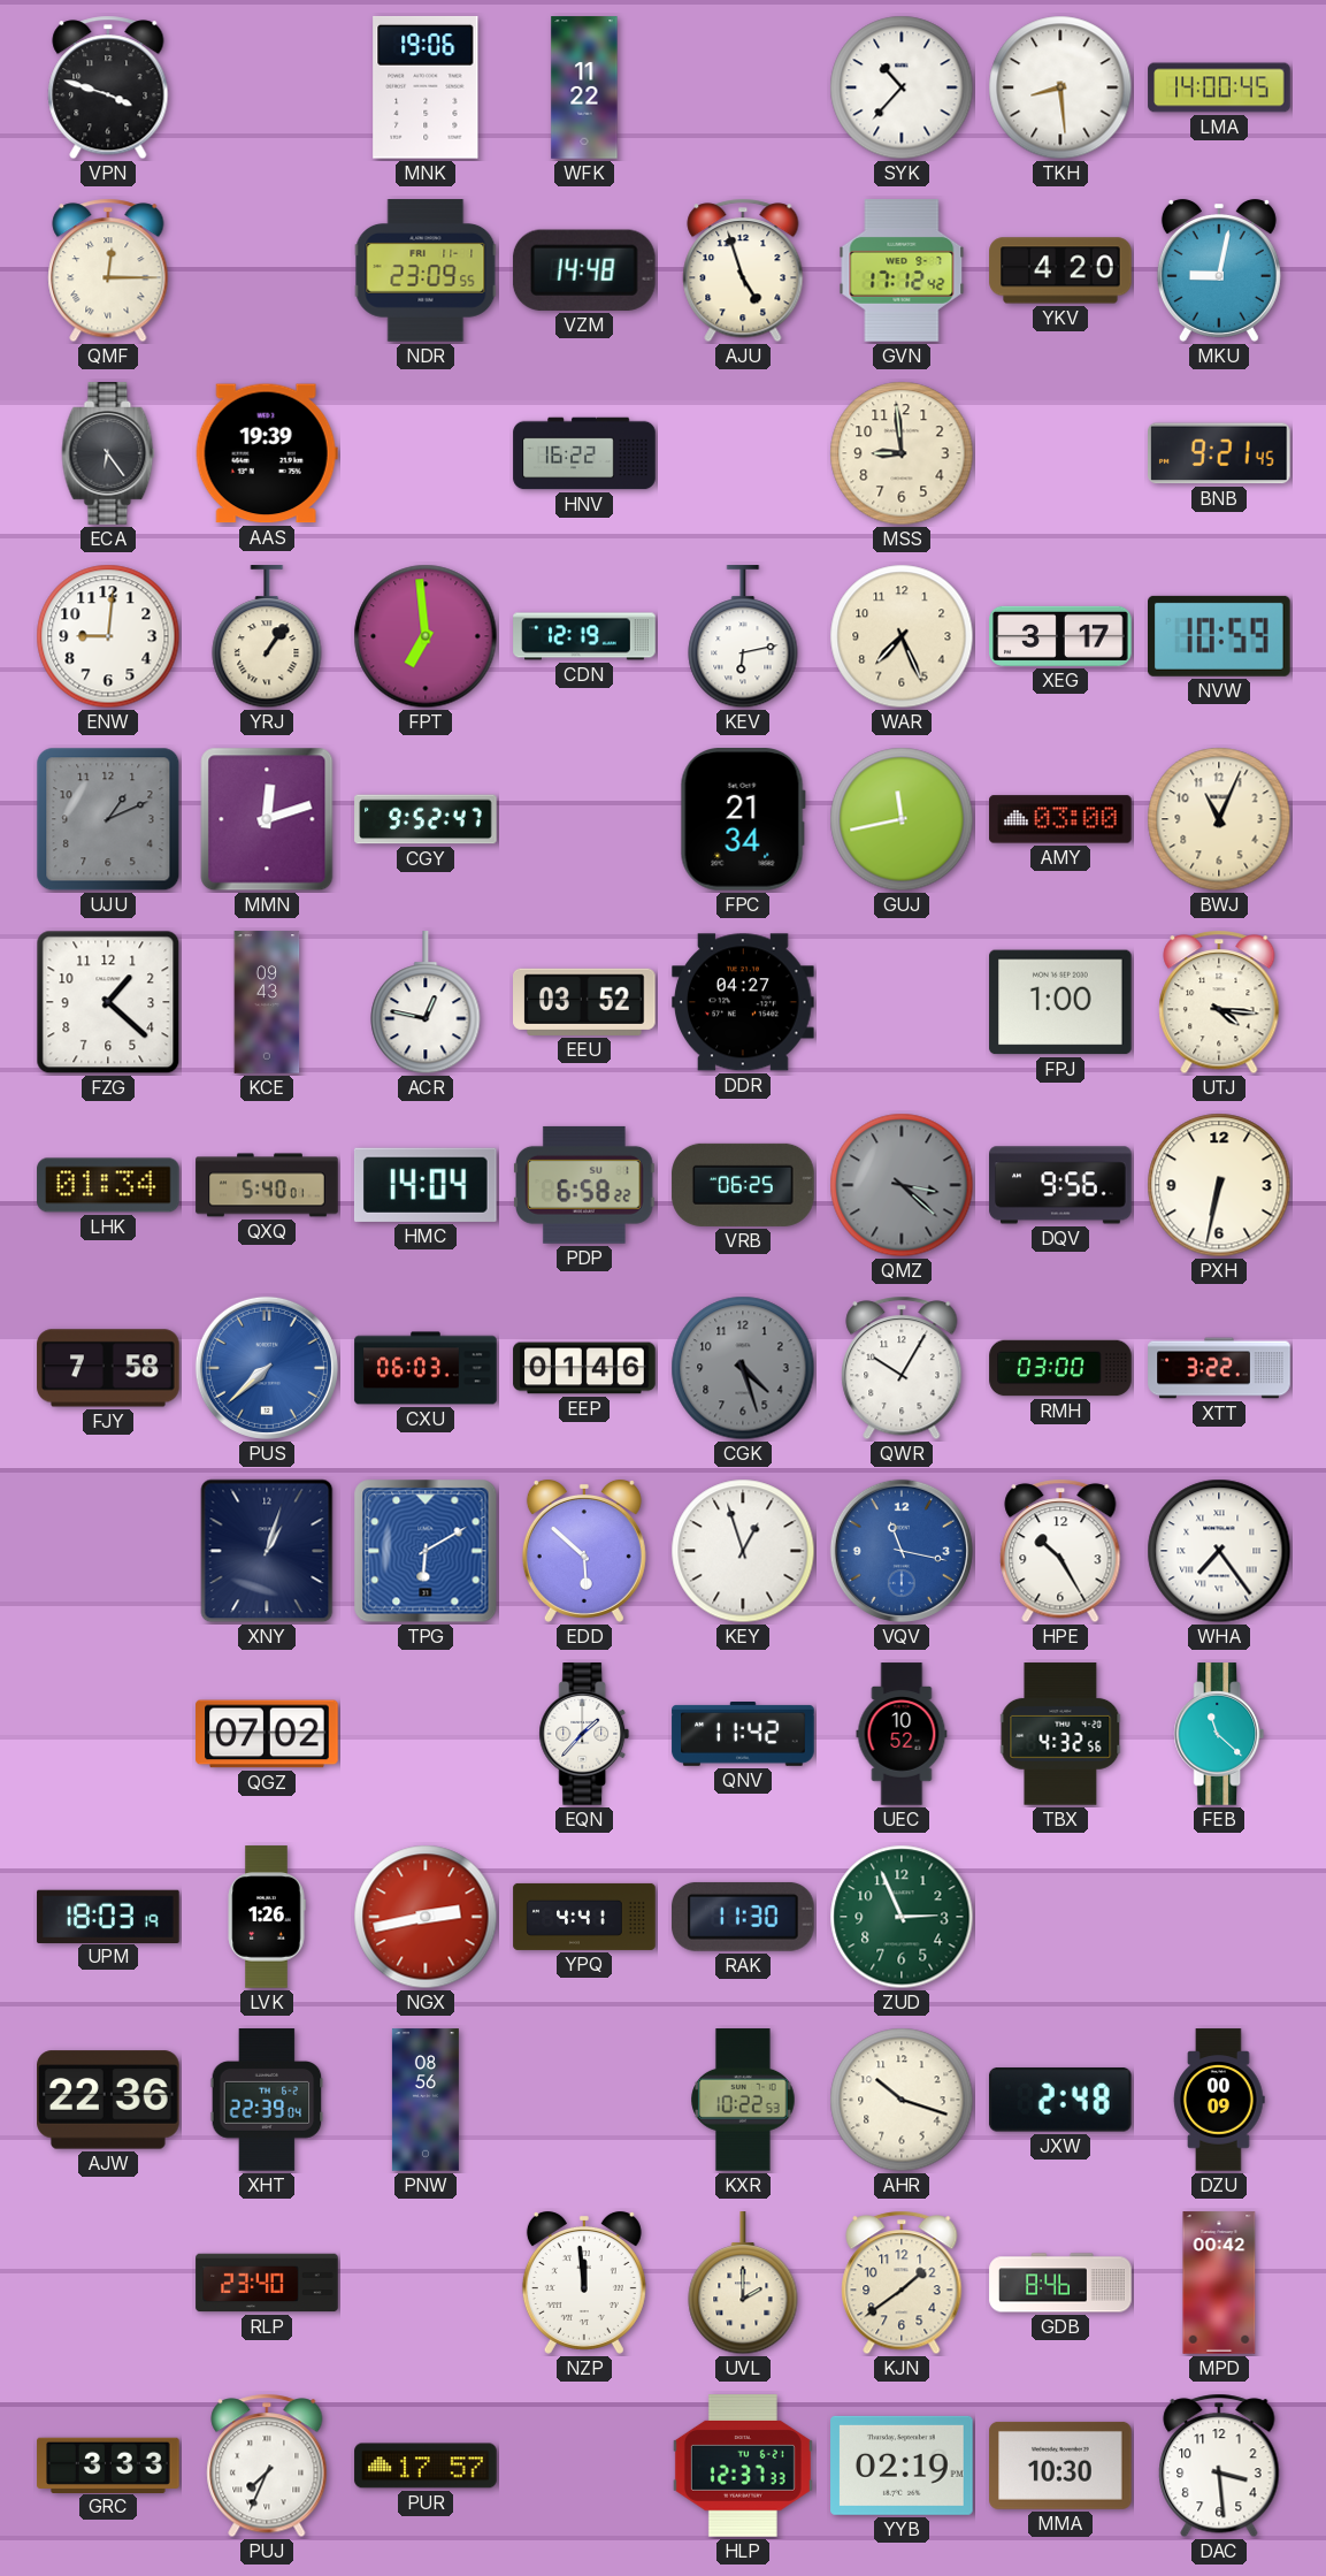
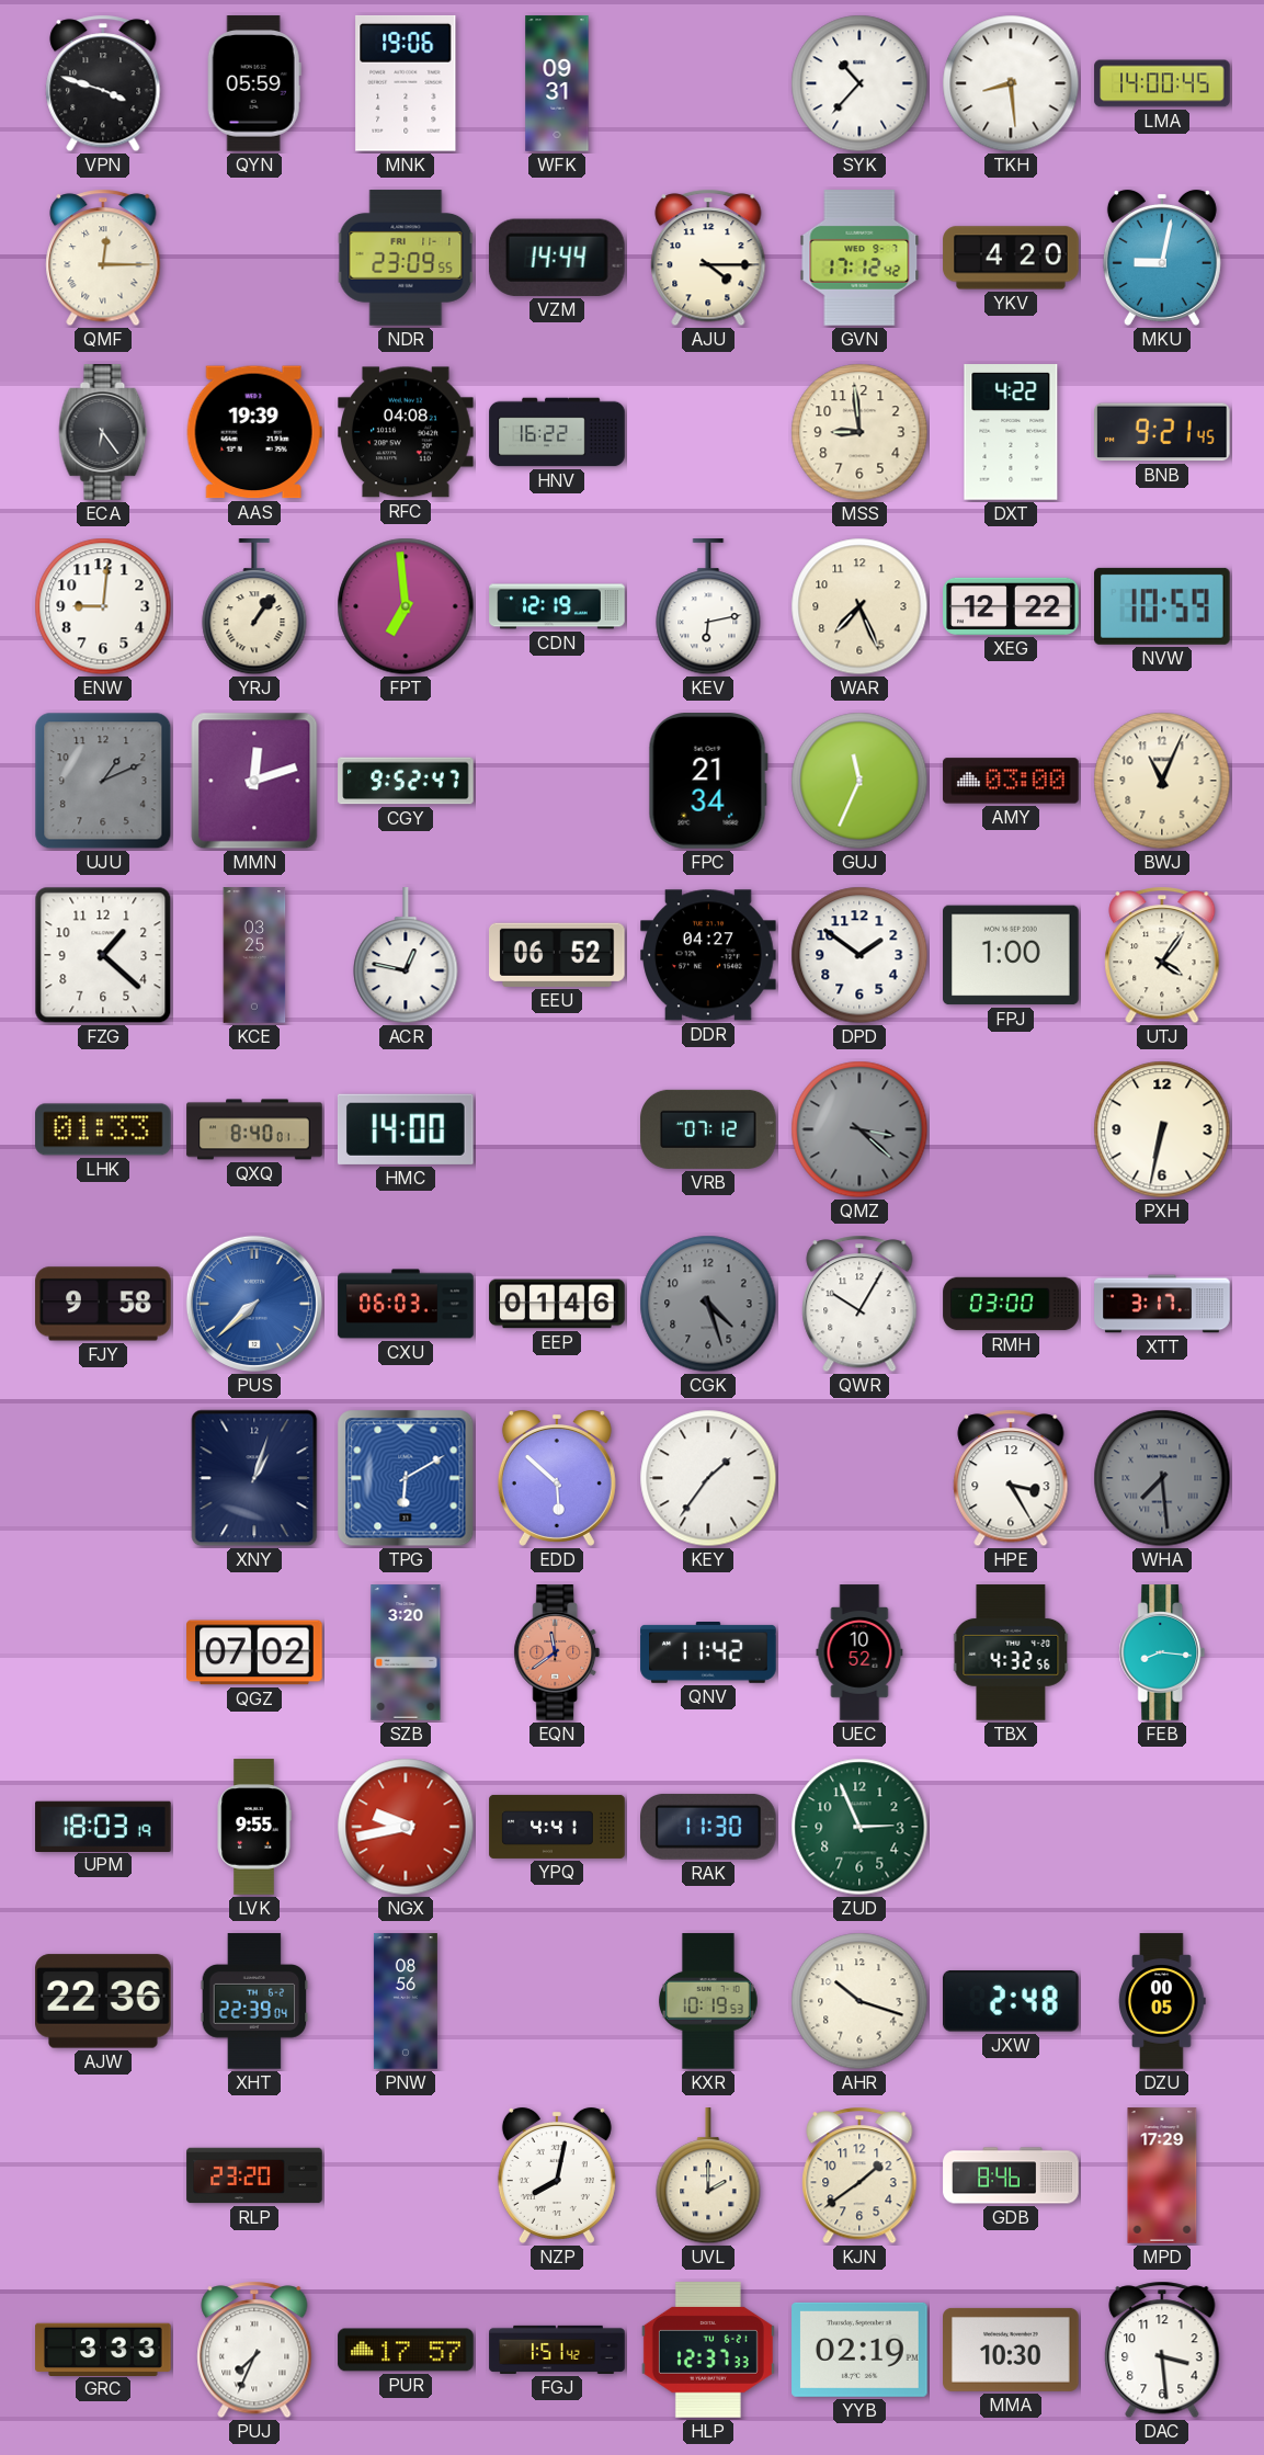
QYN: none -> 05:59 (254, 83)
WFK: 11:22 -> 09:31 (557, 83)
VZM: 14:48 -> 14:44 (557, 258)
AJU: 4:57 -> 4:15 (708, 258)
RFC: none -> 04:08 (406, 432)
DXT: none -> 4:22 (1011, 432)
XEG: 3:17 -> 12:22 (1011, 606)
GUJ: 11:43 -> 11:34 (859, 781)
KCE: 09:43 -> 03:25 (254, 955)
EEU: 03:52 -> 06:52 (558, 955)
DPD: none -> 1:51 (859, 955)
UTJ: 4:16 -> 4:06 (1162, 955)
LHK: 01:34 -> 01:33 (103, 1129)
QXQ: 5:40 -> 8:40 (254, 1129)
HMC: 14:04 -> 14:00 (406, 1129)
PDP: 6:58 -> none (585, 1185)
VRB: 06:25 -> 07:12 (708, 1129)
DQV: 9:56 -> none (1060, 1185)
FJY: 7:58 -> 9:58 (103, 1304)
XTT: 3:22 -> 3:17 (1162, 1304)
KEY: 12:57 -> 1:36 (708, 1478)
VQV: 11:17 -> none (902, 1551)
HPE: 10:25 -> 3:25 (1011, 1478)
WHA: 7:24 -> 7:29 (1162, 1478)
WHA dial: white -> grey (1162, 1478)
SZB: none -> 3:20 (406, 1652)
EQN: 1:37 -> 11:39 (557, 1652)
EQN dial: white -> salmon (557, 1652)
FEB: 11:22 -> 8:16 (1162, 1652)
LVK: 1:26 -> 9:55 (254, 1827)
NGX: 2:43 -> 9:43 (406, 1827)
KXR: 10:22 -> 10:19 (708, 2001)
DZU: 00:09 -> 00:05 (1162, 2001)
RLP: 23:40 -> 23:20 (254, 2175)
NZP: 11:59 -> 8:02 (557, 2175)
MPD: 00:42 -> 17:29 (1162, 2175)
FGJ: none -> 1:51 (557, 2350)
